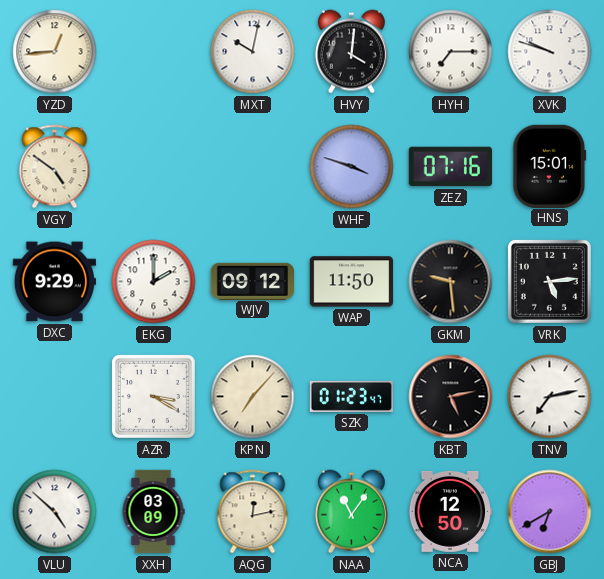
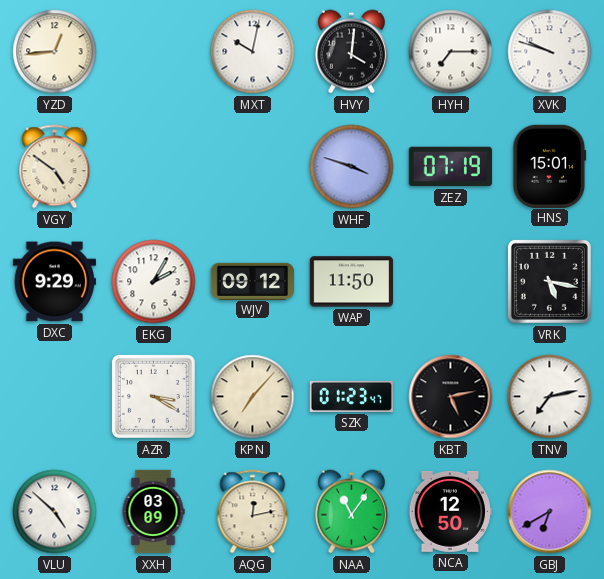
ZEZ: 07:16 -> 07:19 (450, 167)
EKG: 2:00 -> 2:05 (154, 282)
GKM: 9:29 -> none (451, 282)
VRK: 5:14 -> 5:17 (549, 281)
